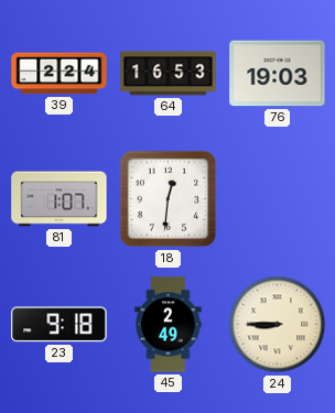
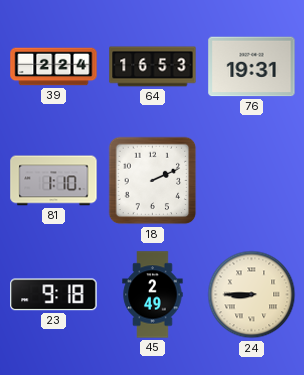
76: 19:03 -> 19:31 (252, 67)
81: 1:07 -> 1:10 (54, 181)
18: 12:31 -> 2:11 (153, 181)
